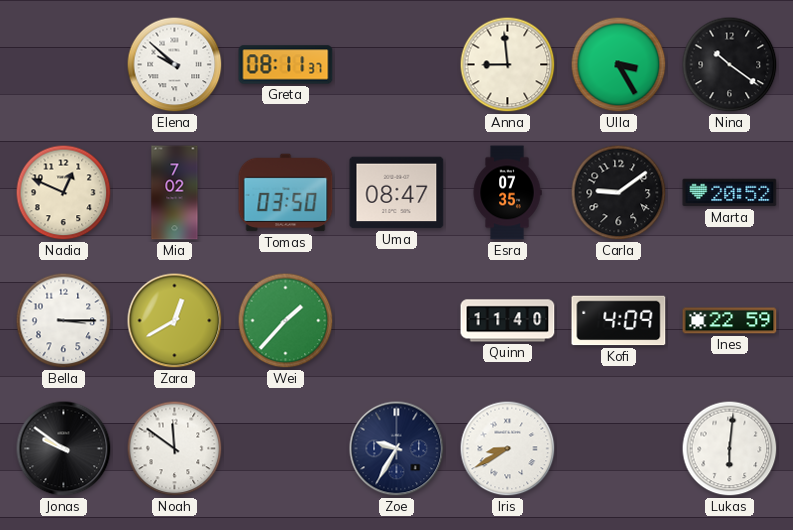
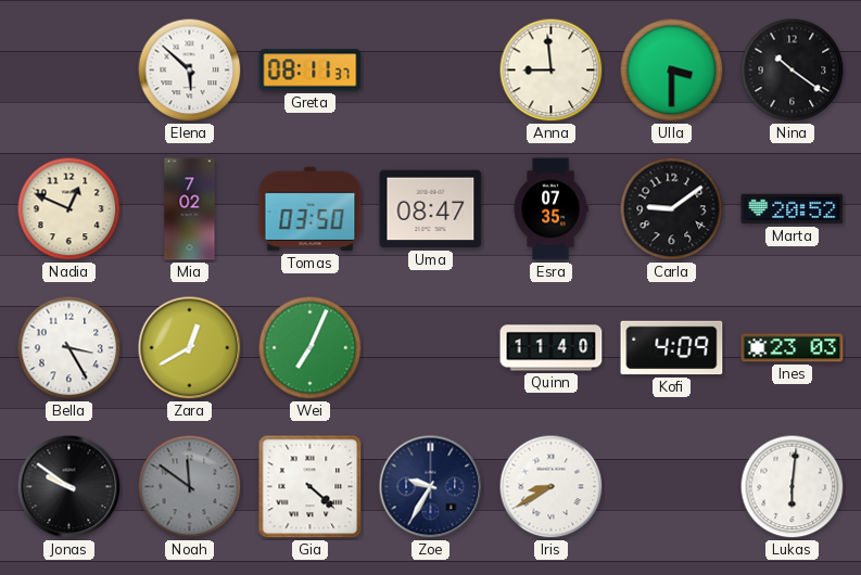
Elena: 9:52 -> 5:52 (190, 71)
Ulla: 3:25 -> 3:30 (672, 71)
Bella: 3:15 -> 3:25 (69, 348)
Wei: 1:37 -> 7:04 (311, 348)
Ines: 22:59 -> 23:03 (793, 348)
Noah dial: white -> grey (190, 487)
Gia: none -> 4:22 (311, 487)
